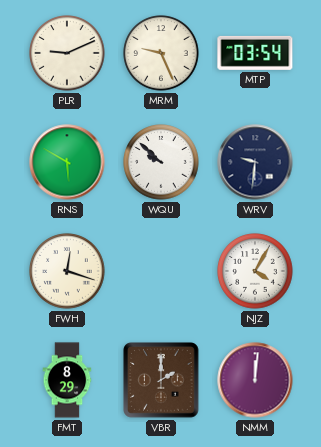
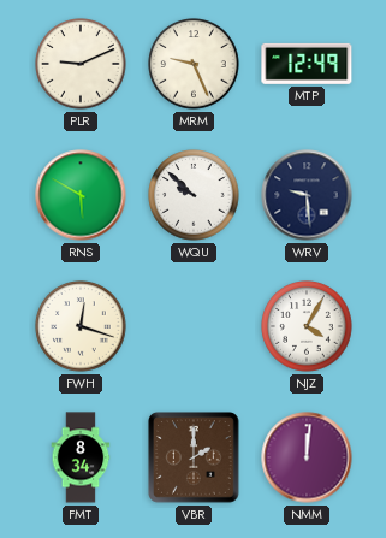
MTP: 03:54 -> 12:49 (307, 64)
WRV: 9:31 -> 9:29 (307, 195)
FMT: 8:29 -> 8:34 (81, 457)
